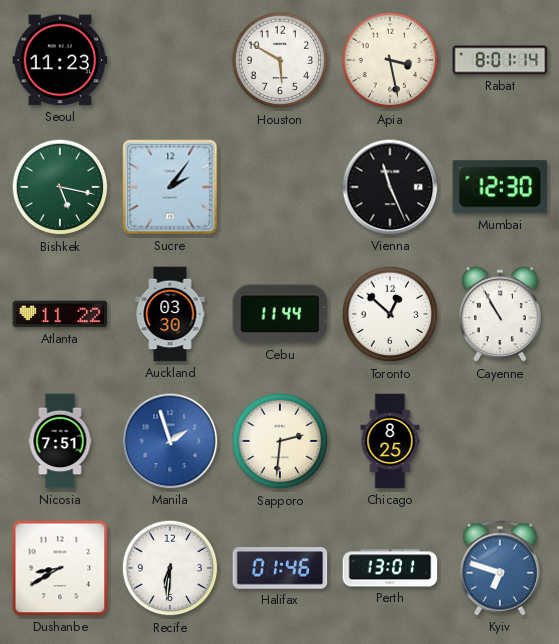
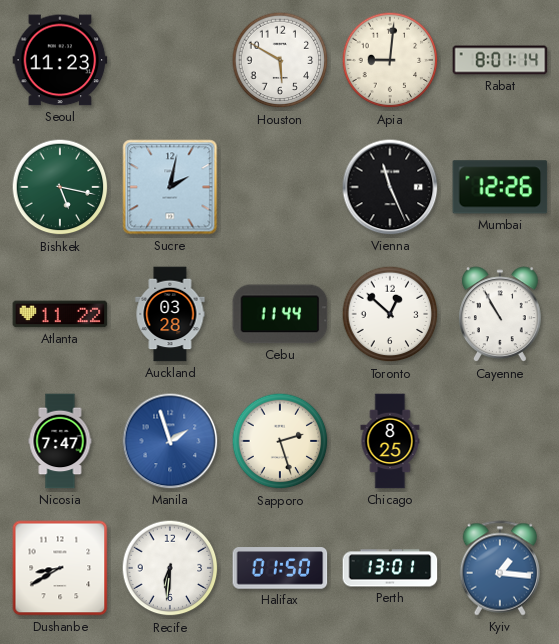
Apia: 3:28 -> 9:01 (390, 60)
Sucre: 2:06 -> 2:02 (170, 187)
Mumbai: 12:30 -> 12:26 (500, 187)
Auckland: 03:30 -> 03:28 (170, 314)
Nicosia: 7:51 -> 7:47 (60, 441)
Sapporo: 2:31 -> 2:27 (280, 441)
Halifax: 01:46 -> 01:50 (280, 568)
Kyiv: 6:48 -> 1:16 (499, 568)
